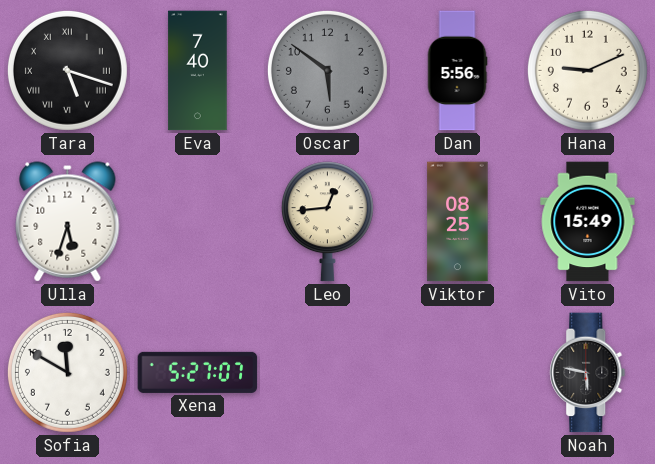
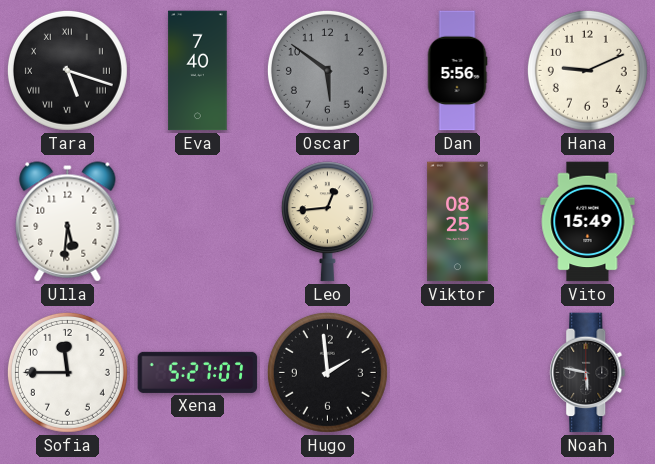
Ulla: 5:33 -> 5:31 (68, 222)
Sofia: 11:50 -> 11:45 (67, 372)
Hugo: none -> 1:59 (327, 372)
